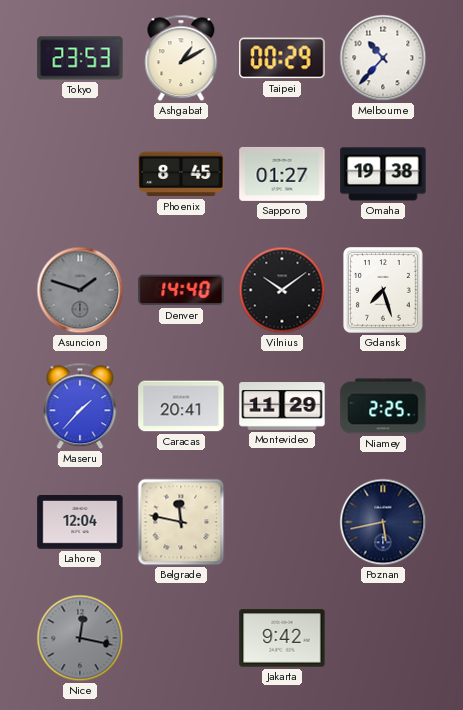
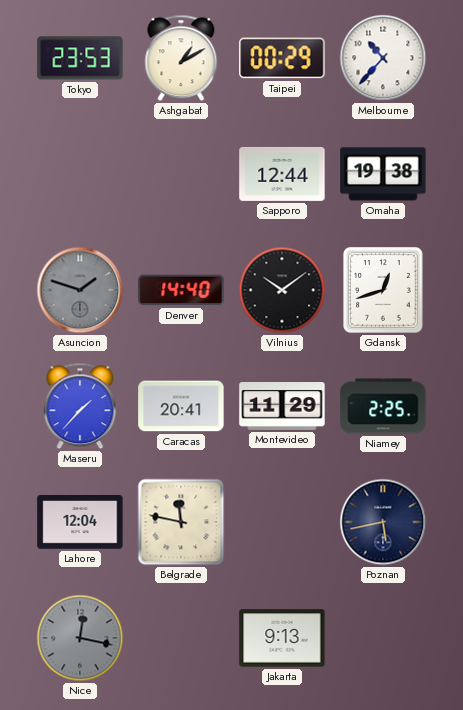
Phoenix: 8:45 -> none (181, 174)
Sapporo: 01:27 -> 12:44 (282, 174)
Gdansk: 7:27 -> 12:42 (384, 290)
Jakarta: 9:42 -> 9:13 (282, 638)
